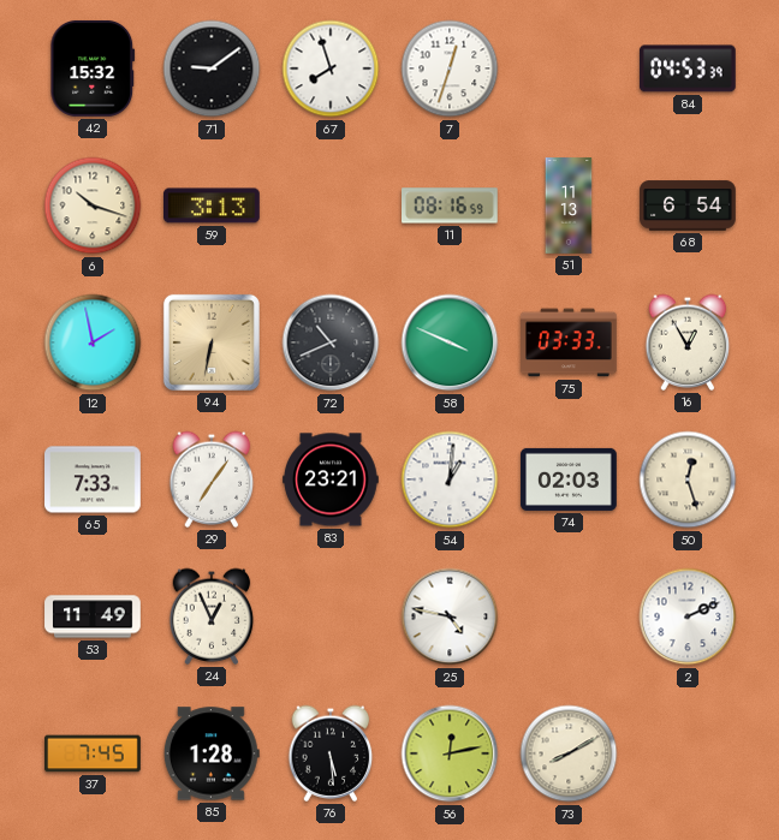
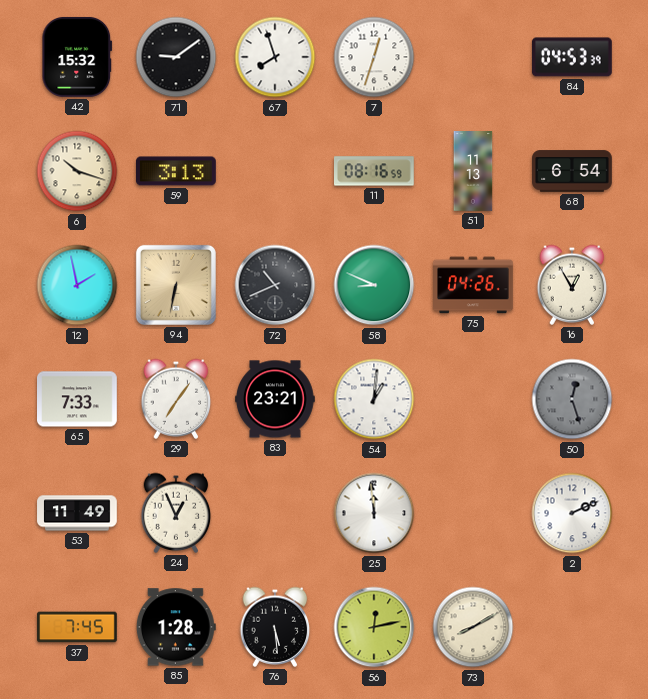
58: 3:49 -> 8:49 (374, 285)
75: 03:33 -> 04:26 (474, 285)
74: 02:03 -> none (569, 479)
50 dial: cream -> grey (572, 399)
25: 4:47 -> 11:59 (374, 513)
